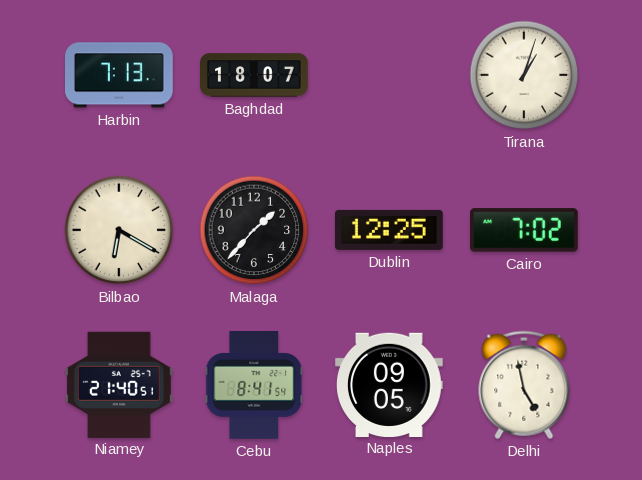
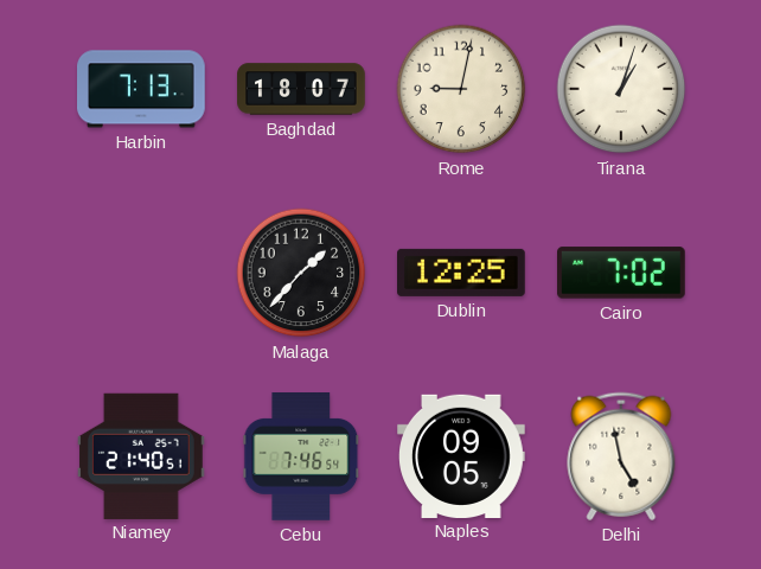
Rome: none -> 9:02 (461, 89)
Bilbao: 6:20 -> none (119, 230)
Cebu: 8:41 -> 7:46 (301, 456)
